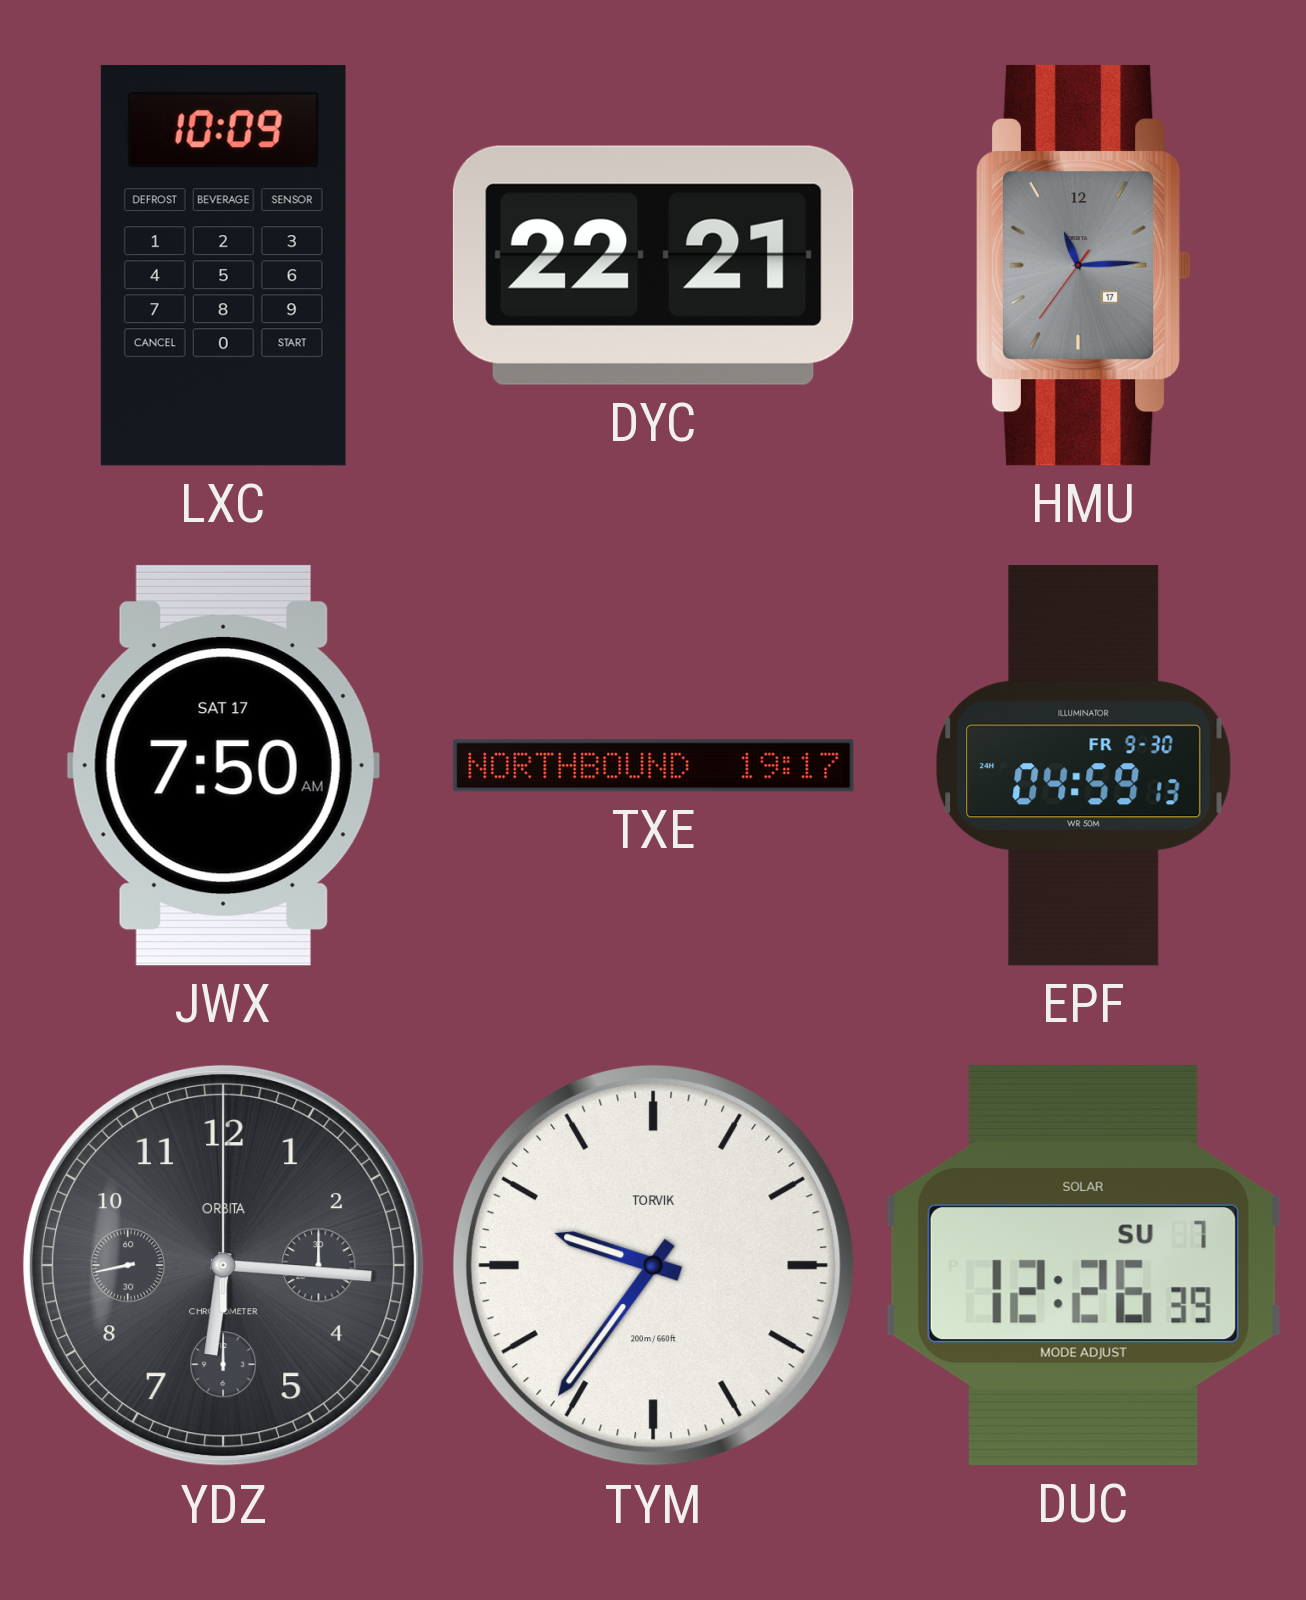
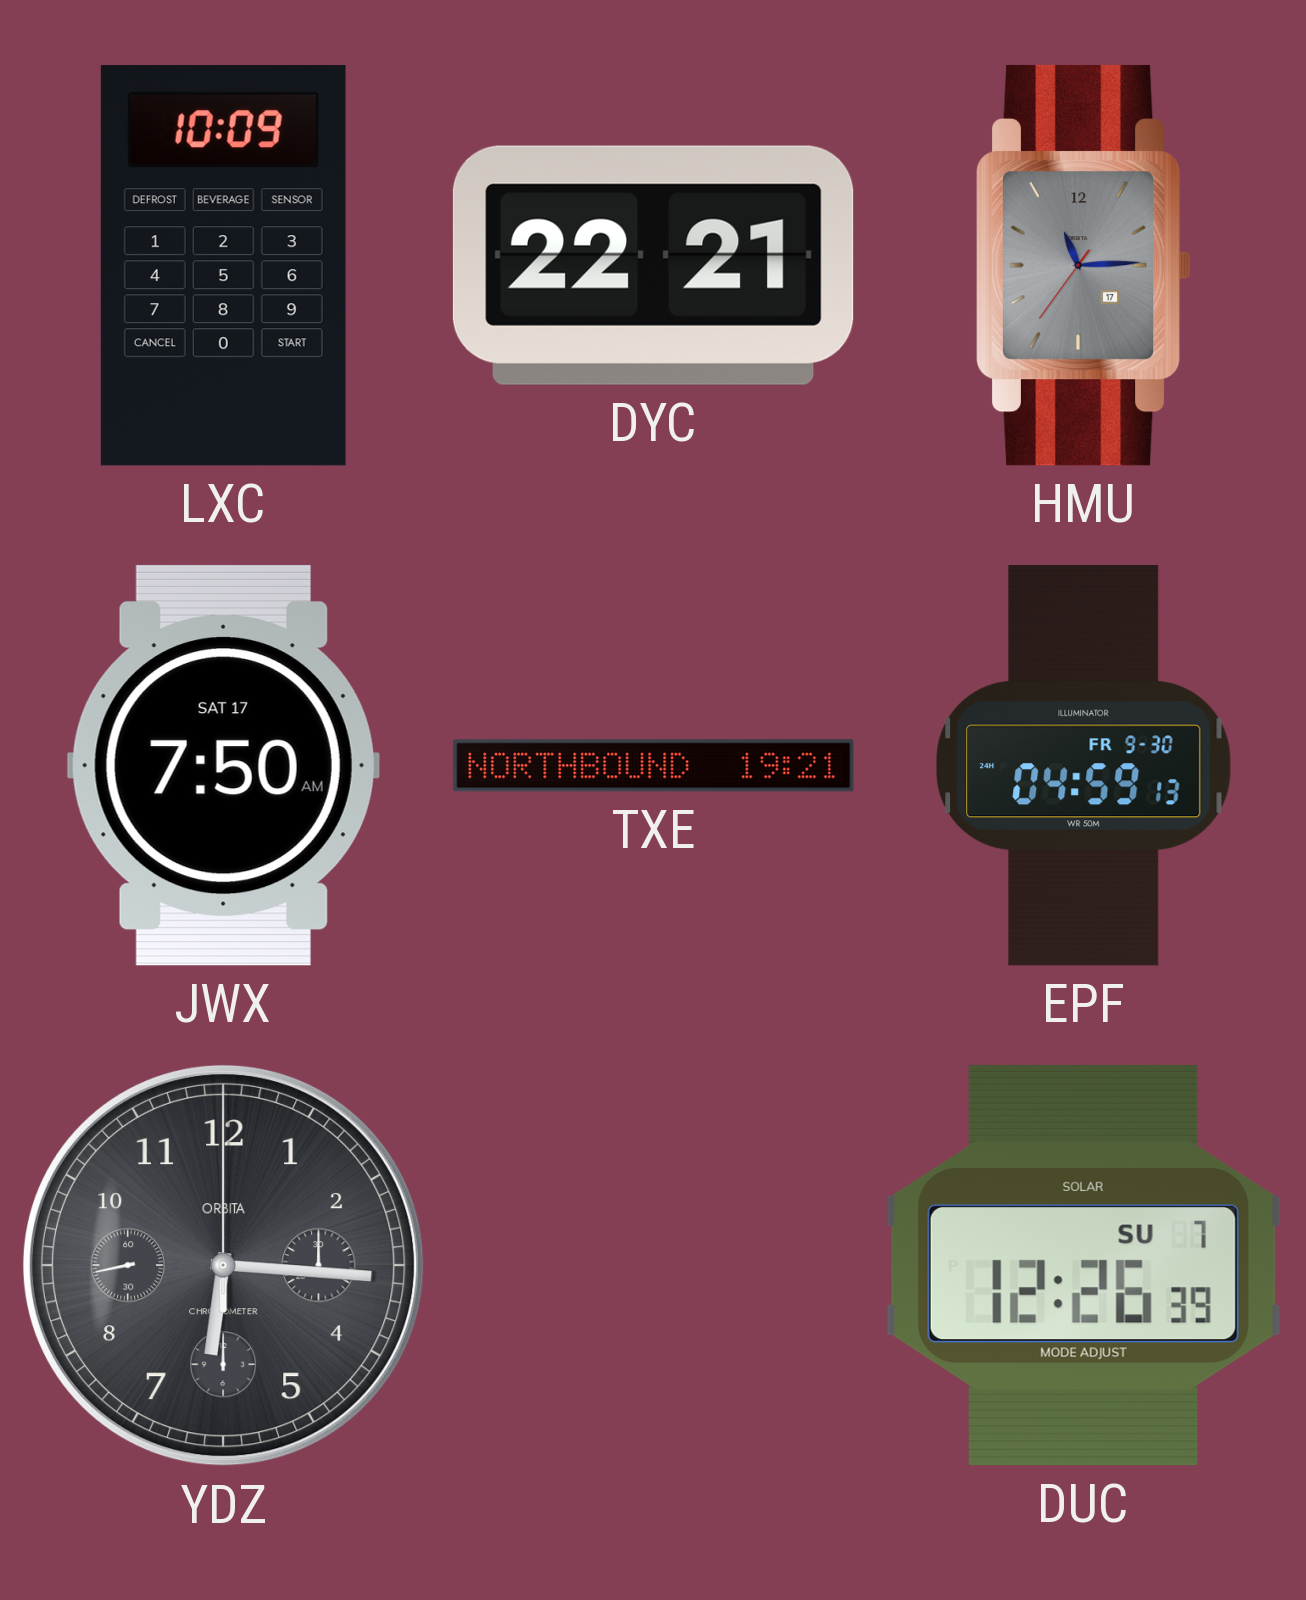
TXE: 19:17 -> 19:21 (654, 766)
TYM: 9:36 -> none (653, 1265)
